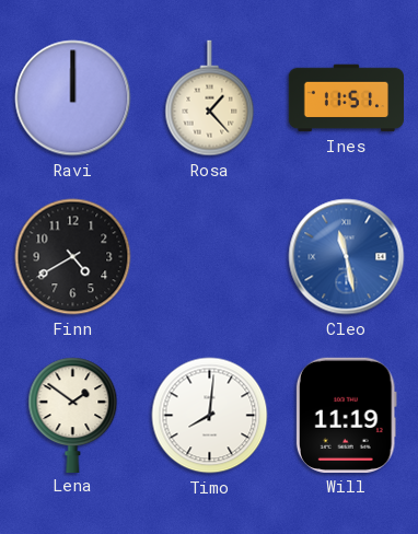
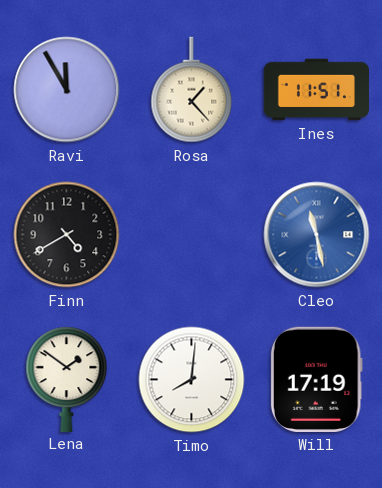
Ravi: 12:00 -> 11:55 (67, 90)
Will: 11:19 -> 17:19 (316, 379)
